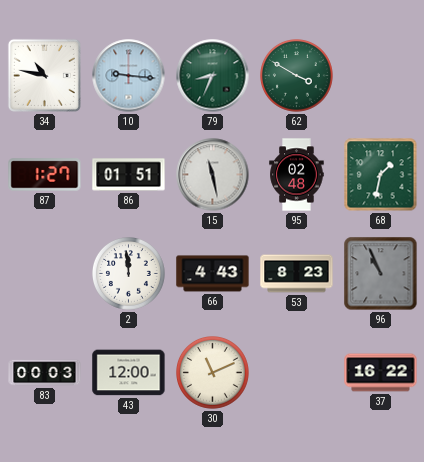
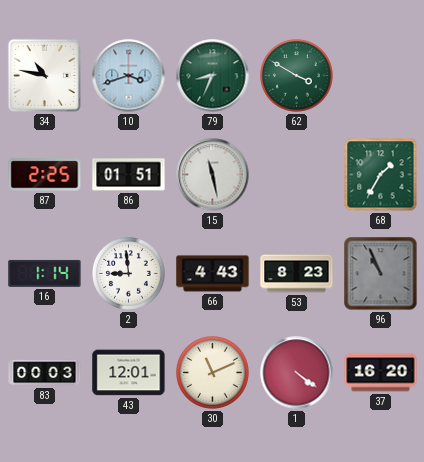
10: 9:16 -> 3:42 (129, 76)
87: 1:27 -> 2:25 (45, 175)
95: 02:48 -> none (297, 175)
68: 1:32 -> 1:35 (381, 175)
16: none -> 1:14 (45, 273)
2: 11:59 -> 8:59 (129, 274)
43: 12:00 -> 12:01 (129, 373)
1: none -> 4:21 (297, 373)
37: 16:22 -> 16:20 (381, 373)
